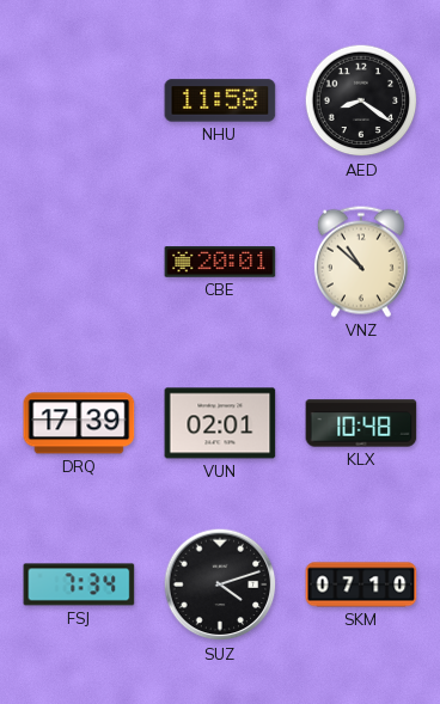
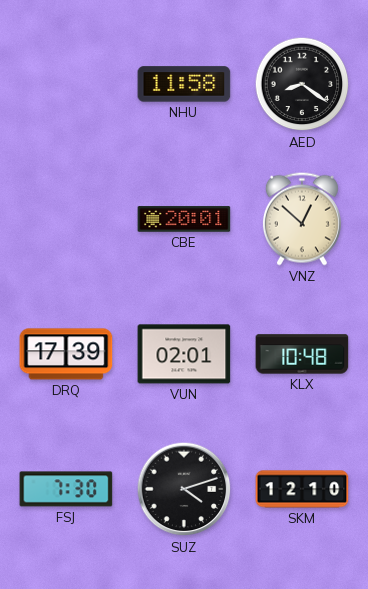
VNZ: 10:52 -> 12:52 (302, 219)
FSJ: 7:34 -> 7:30 (66, 489)
SKM: 07:10 -> 12:10 (302, 489)
